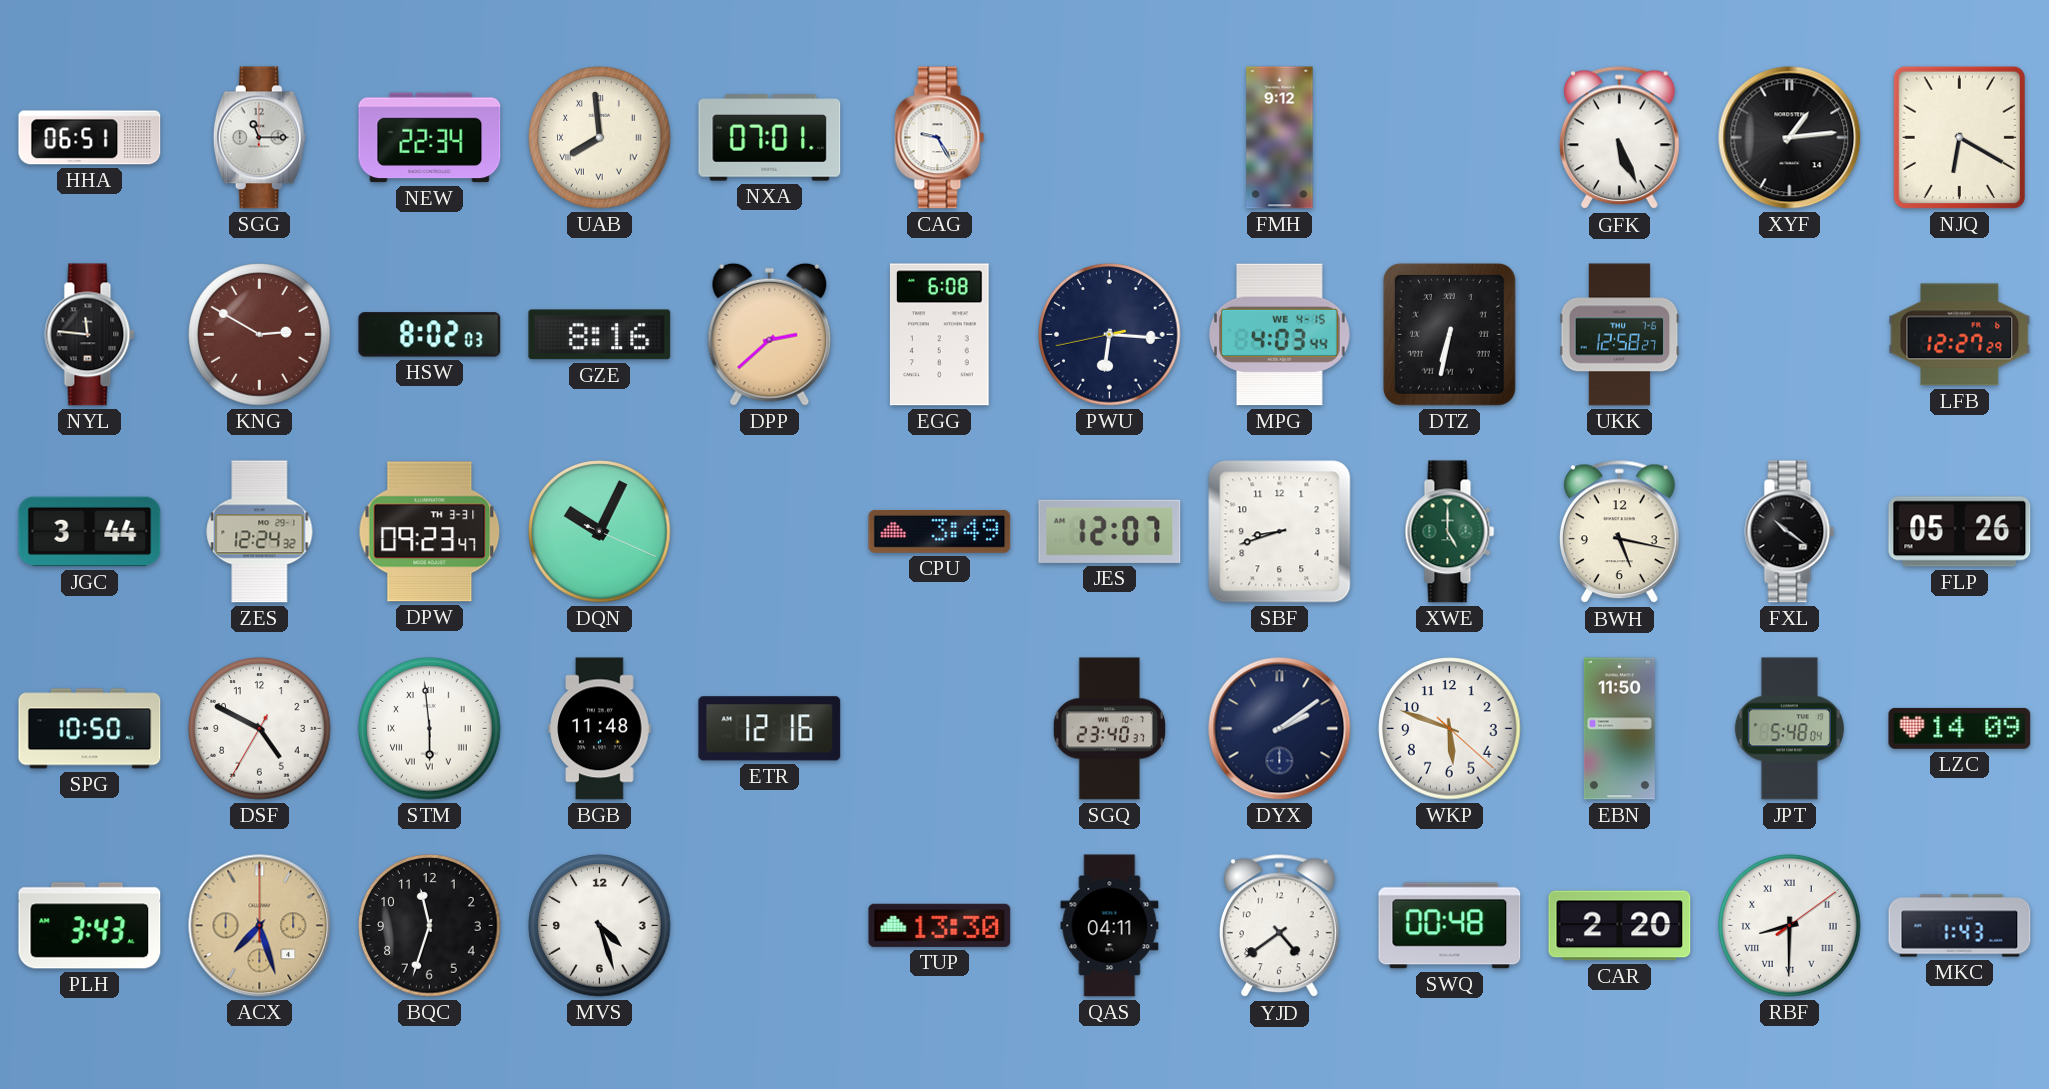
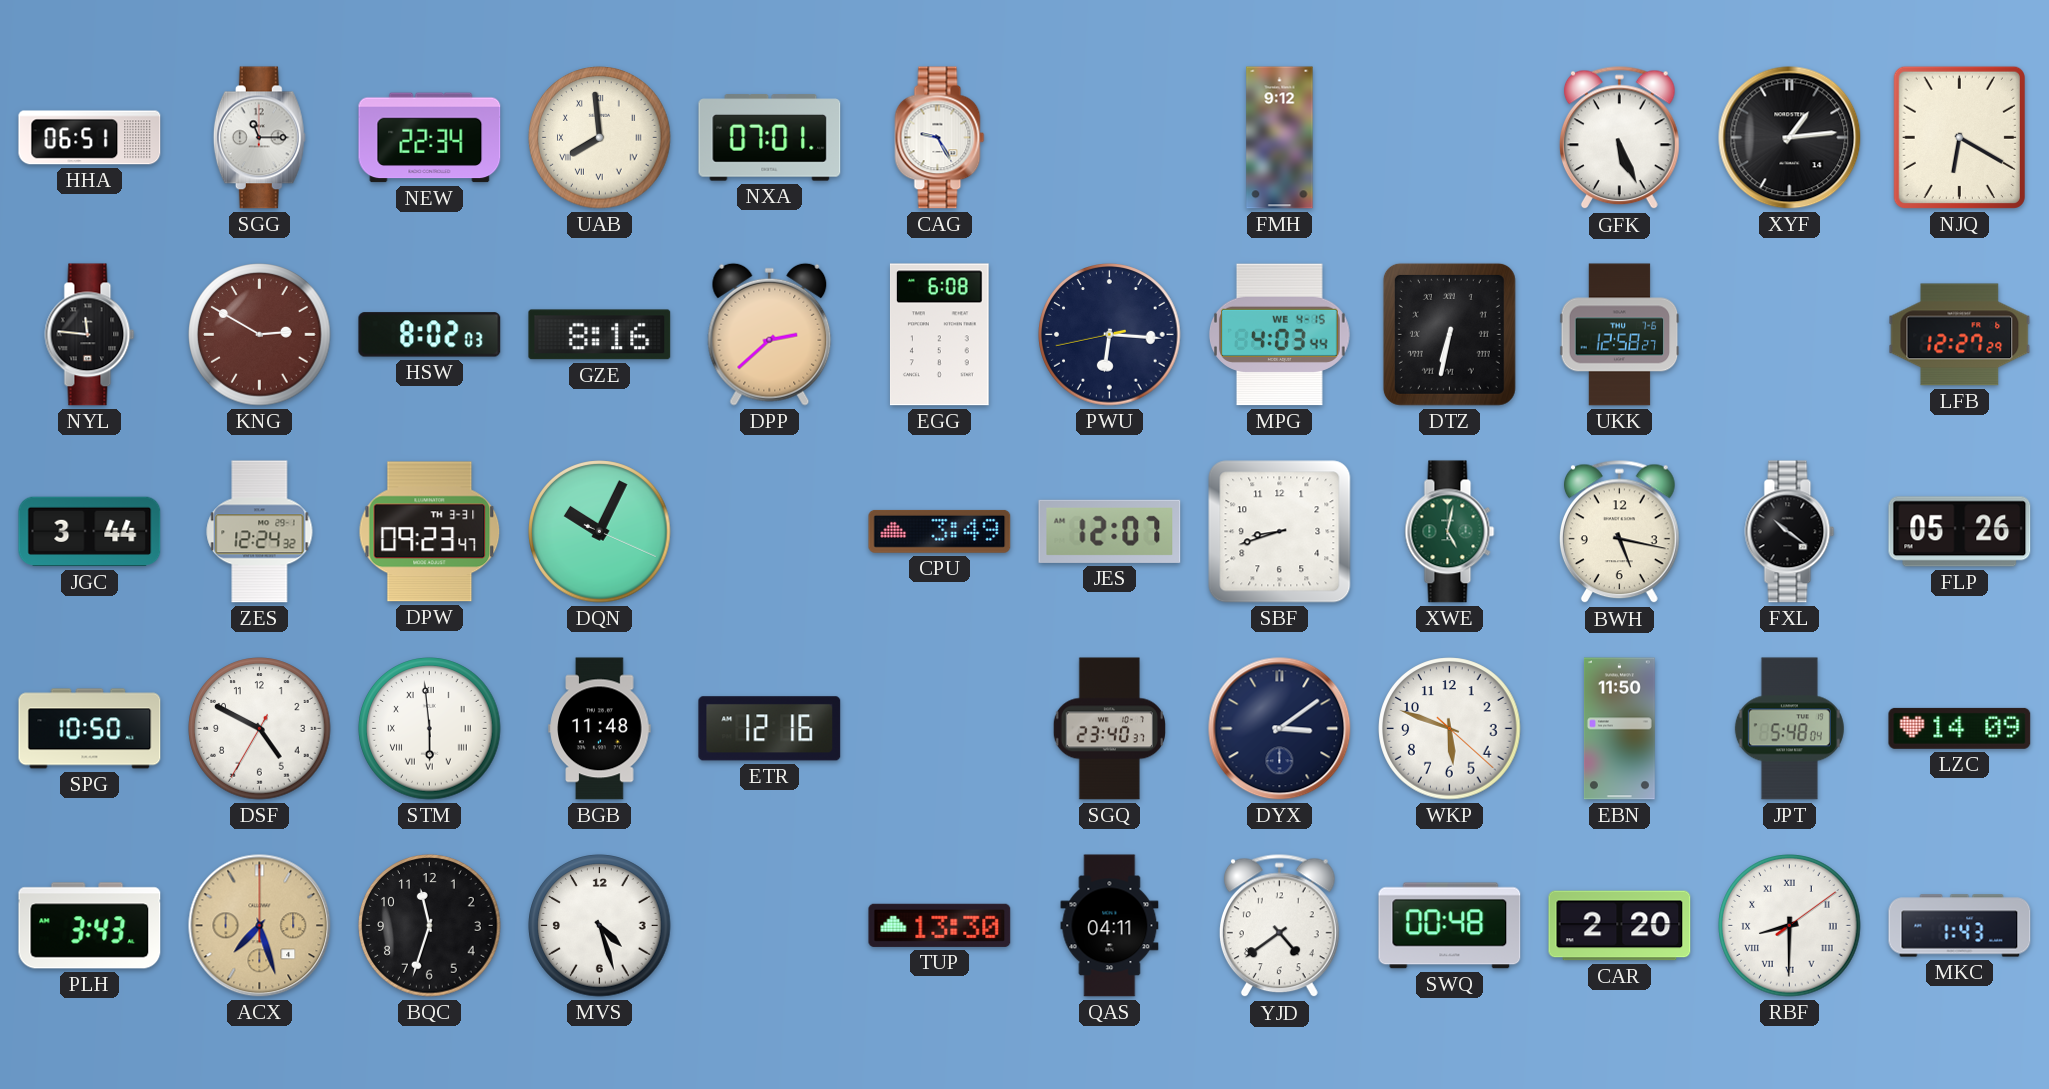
XWE: 5:00 -> 5:02 (1450, 532)
DYX: 2:09 -> 3:09 (1280, 729)
